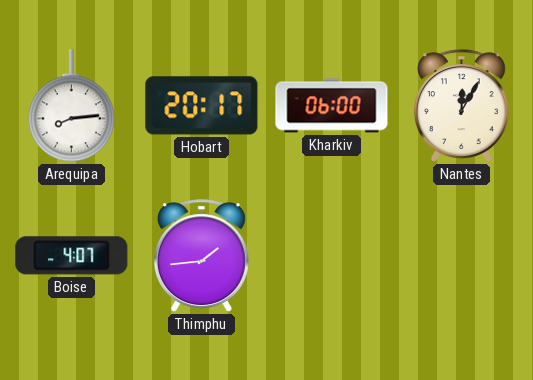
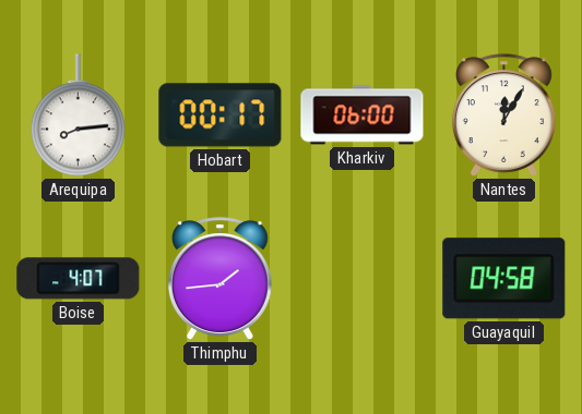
Hobart: 20:17 -> 00:17 (221, 115)
Guayaquil: none -> 04:58 (504, 279)
